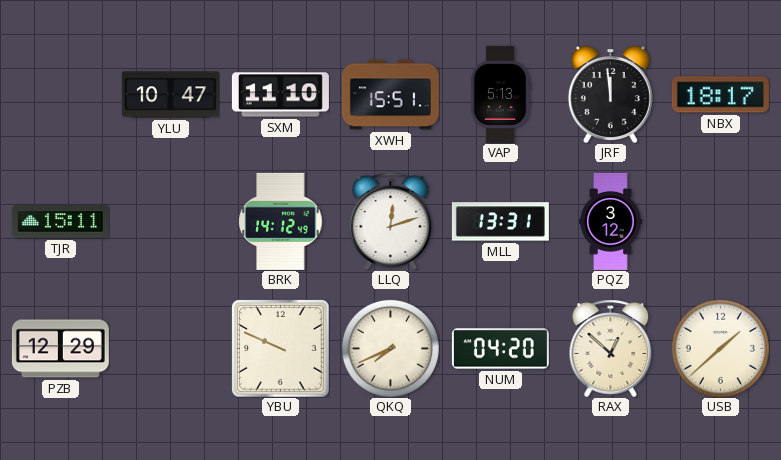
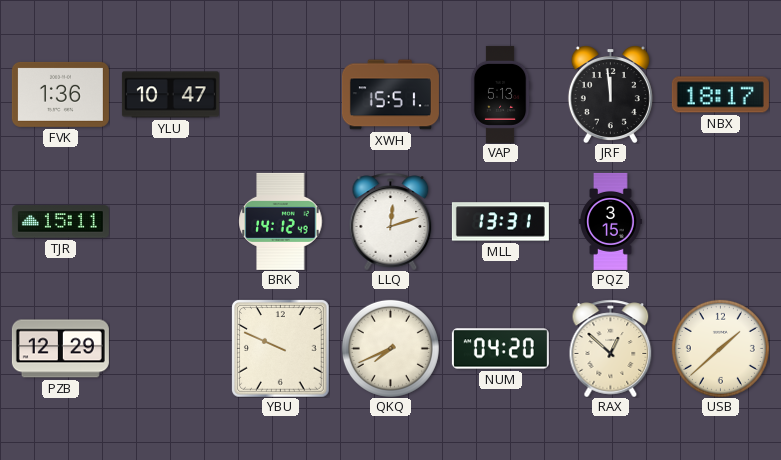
FVK: none -> 1:36 (60, 94)
SXM: 11:10 -> none (280, 95)
PQZ: 3:12 -> 3:15 (611, 221)
